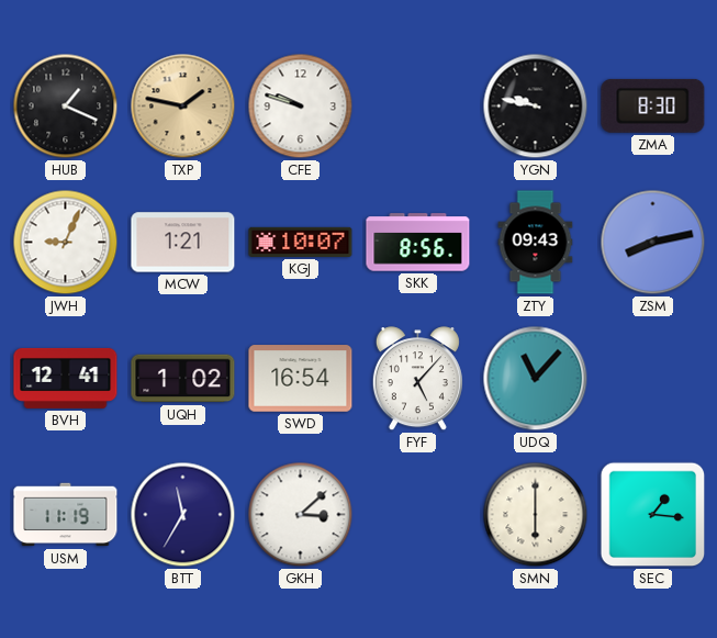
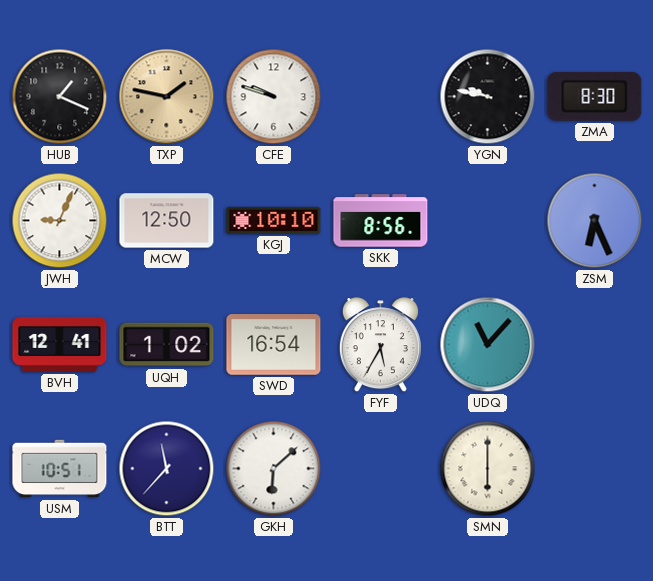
MCW: 1:21 -> 12:50 (167, 221)
KGJ: 10:07 -> 10:10 (274, 220)
ZTY: 09:43 -> none (536, 243)
ZSM: 8:13 -> 6:26 (595, 221)
FYF: 5:07 -> 5:35 (380, 345)
USM: 11:19 -> 10:51 (60, 469)
BTT: 11:35 -> 11:37 (167, 469)
GKH: 3:08 -> 6:08 (274, 469)
SEC: 1:16 -> none (653, 515)
